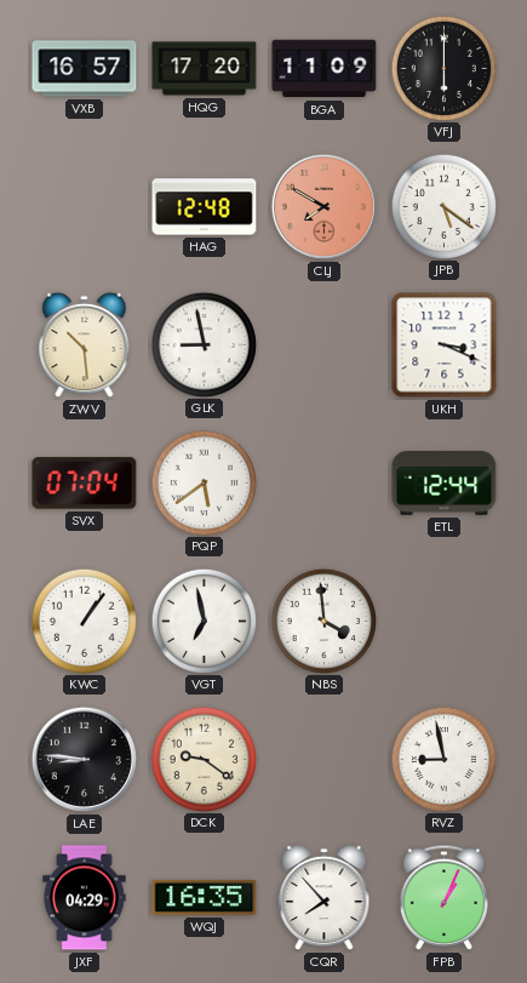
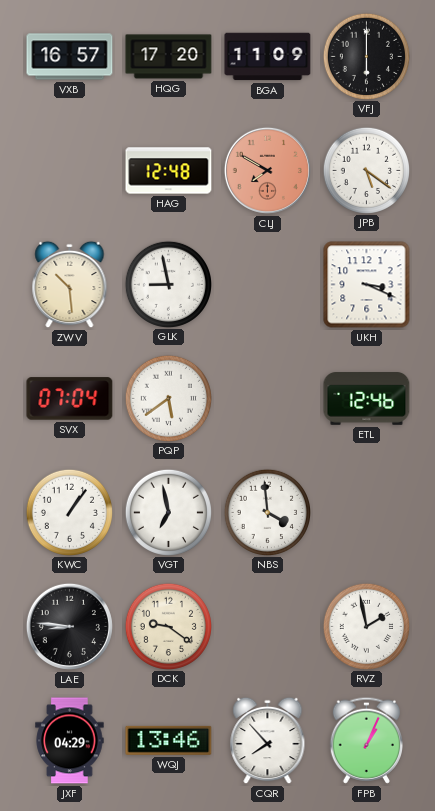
ETL: 12:44 -> 12:46 (367, 399)
RVZ: 8:58 -> 1:58 (366, 626)
WQJ: 16:35 -> 13:46 (169, 740)
